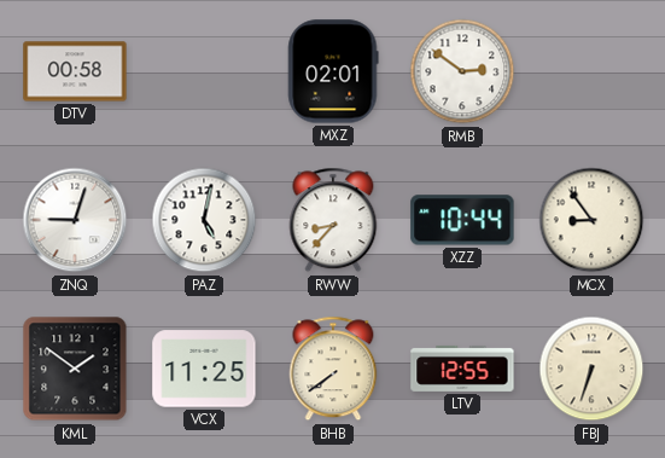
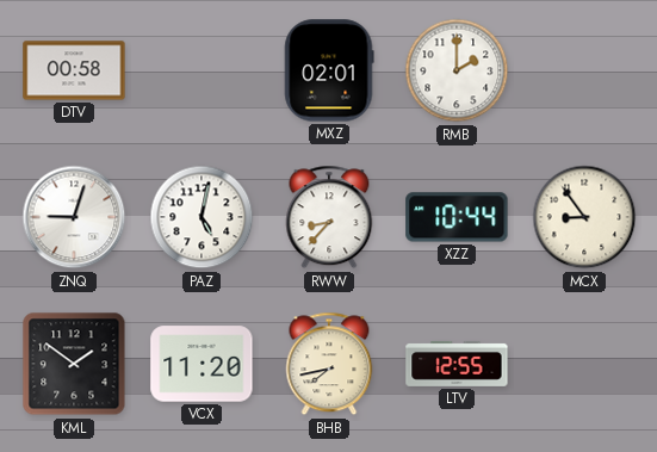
RMB: 2:51 -> 2:00 (457, 70)
VCX: 11:25 -> 11:20 (202, 364)
BHB: 7:39 -> 7:43 (329, 364)
FBJ: 6:33 -> none (591, 369)
